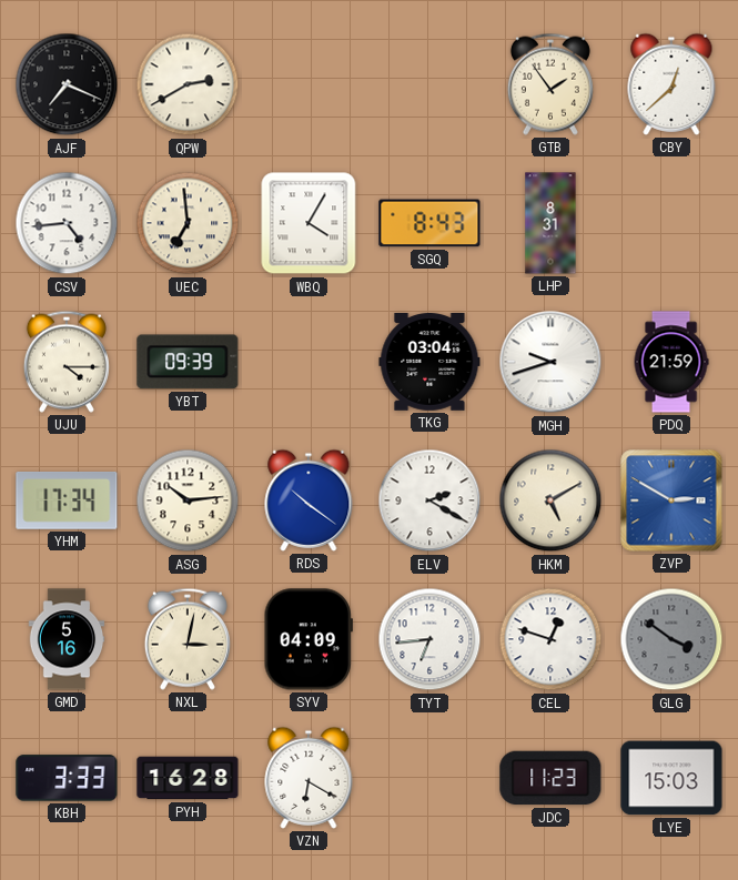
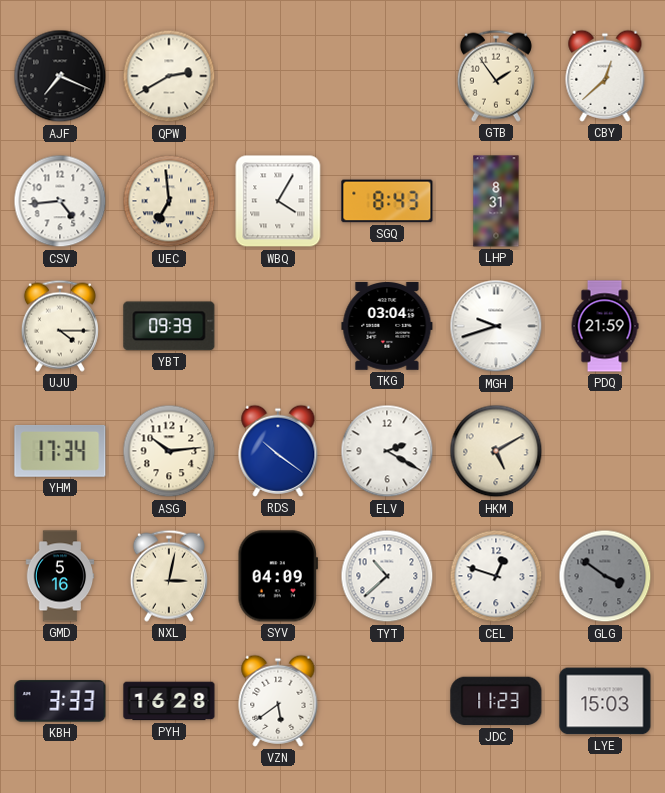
ZVP: 2:50 -> none (671, 500)
TYT: 6:44 -> 10:38 (387, 576)
VZN: 6:20 -> 5:39 (278, 701)
